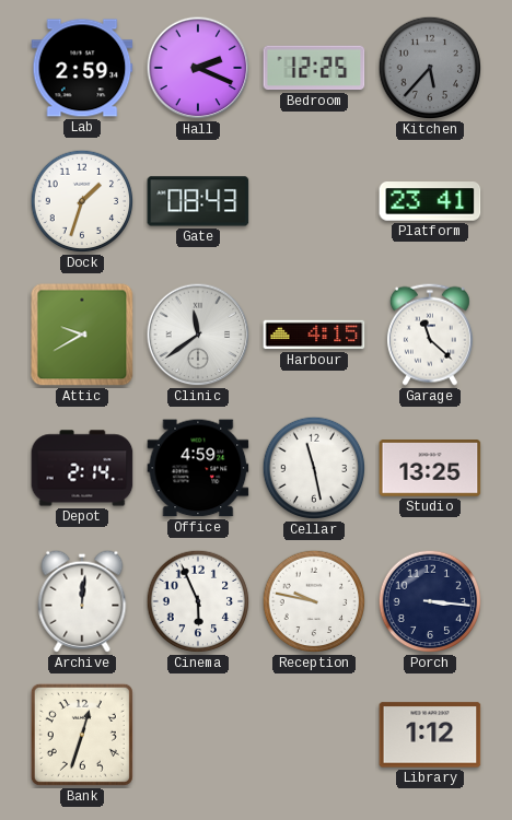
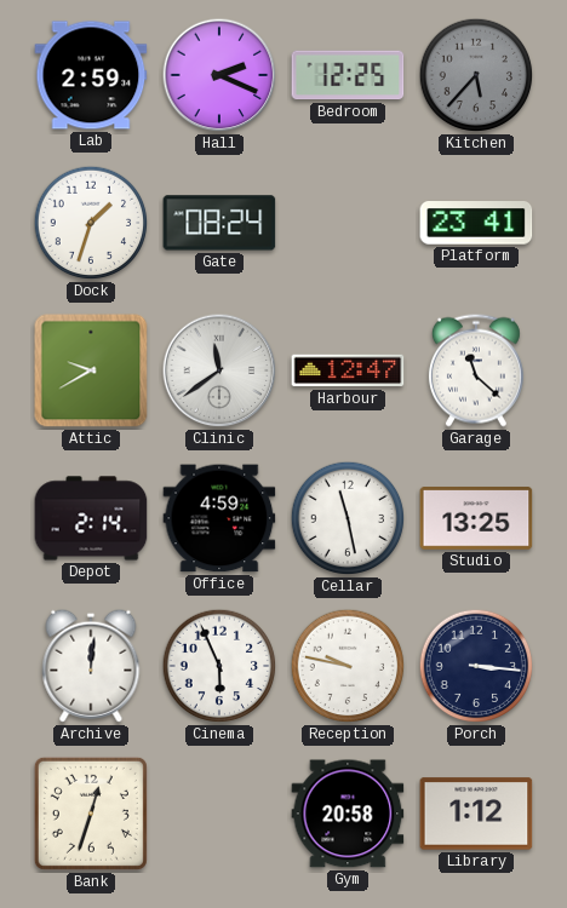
Gate: 08:43 -> 08:24 (219, 223)
Harbour: 4:15 -> 12:47 (348, 370)
Gym: none -> 20:58 (348, 814)
